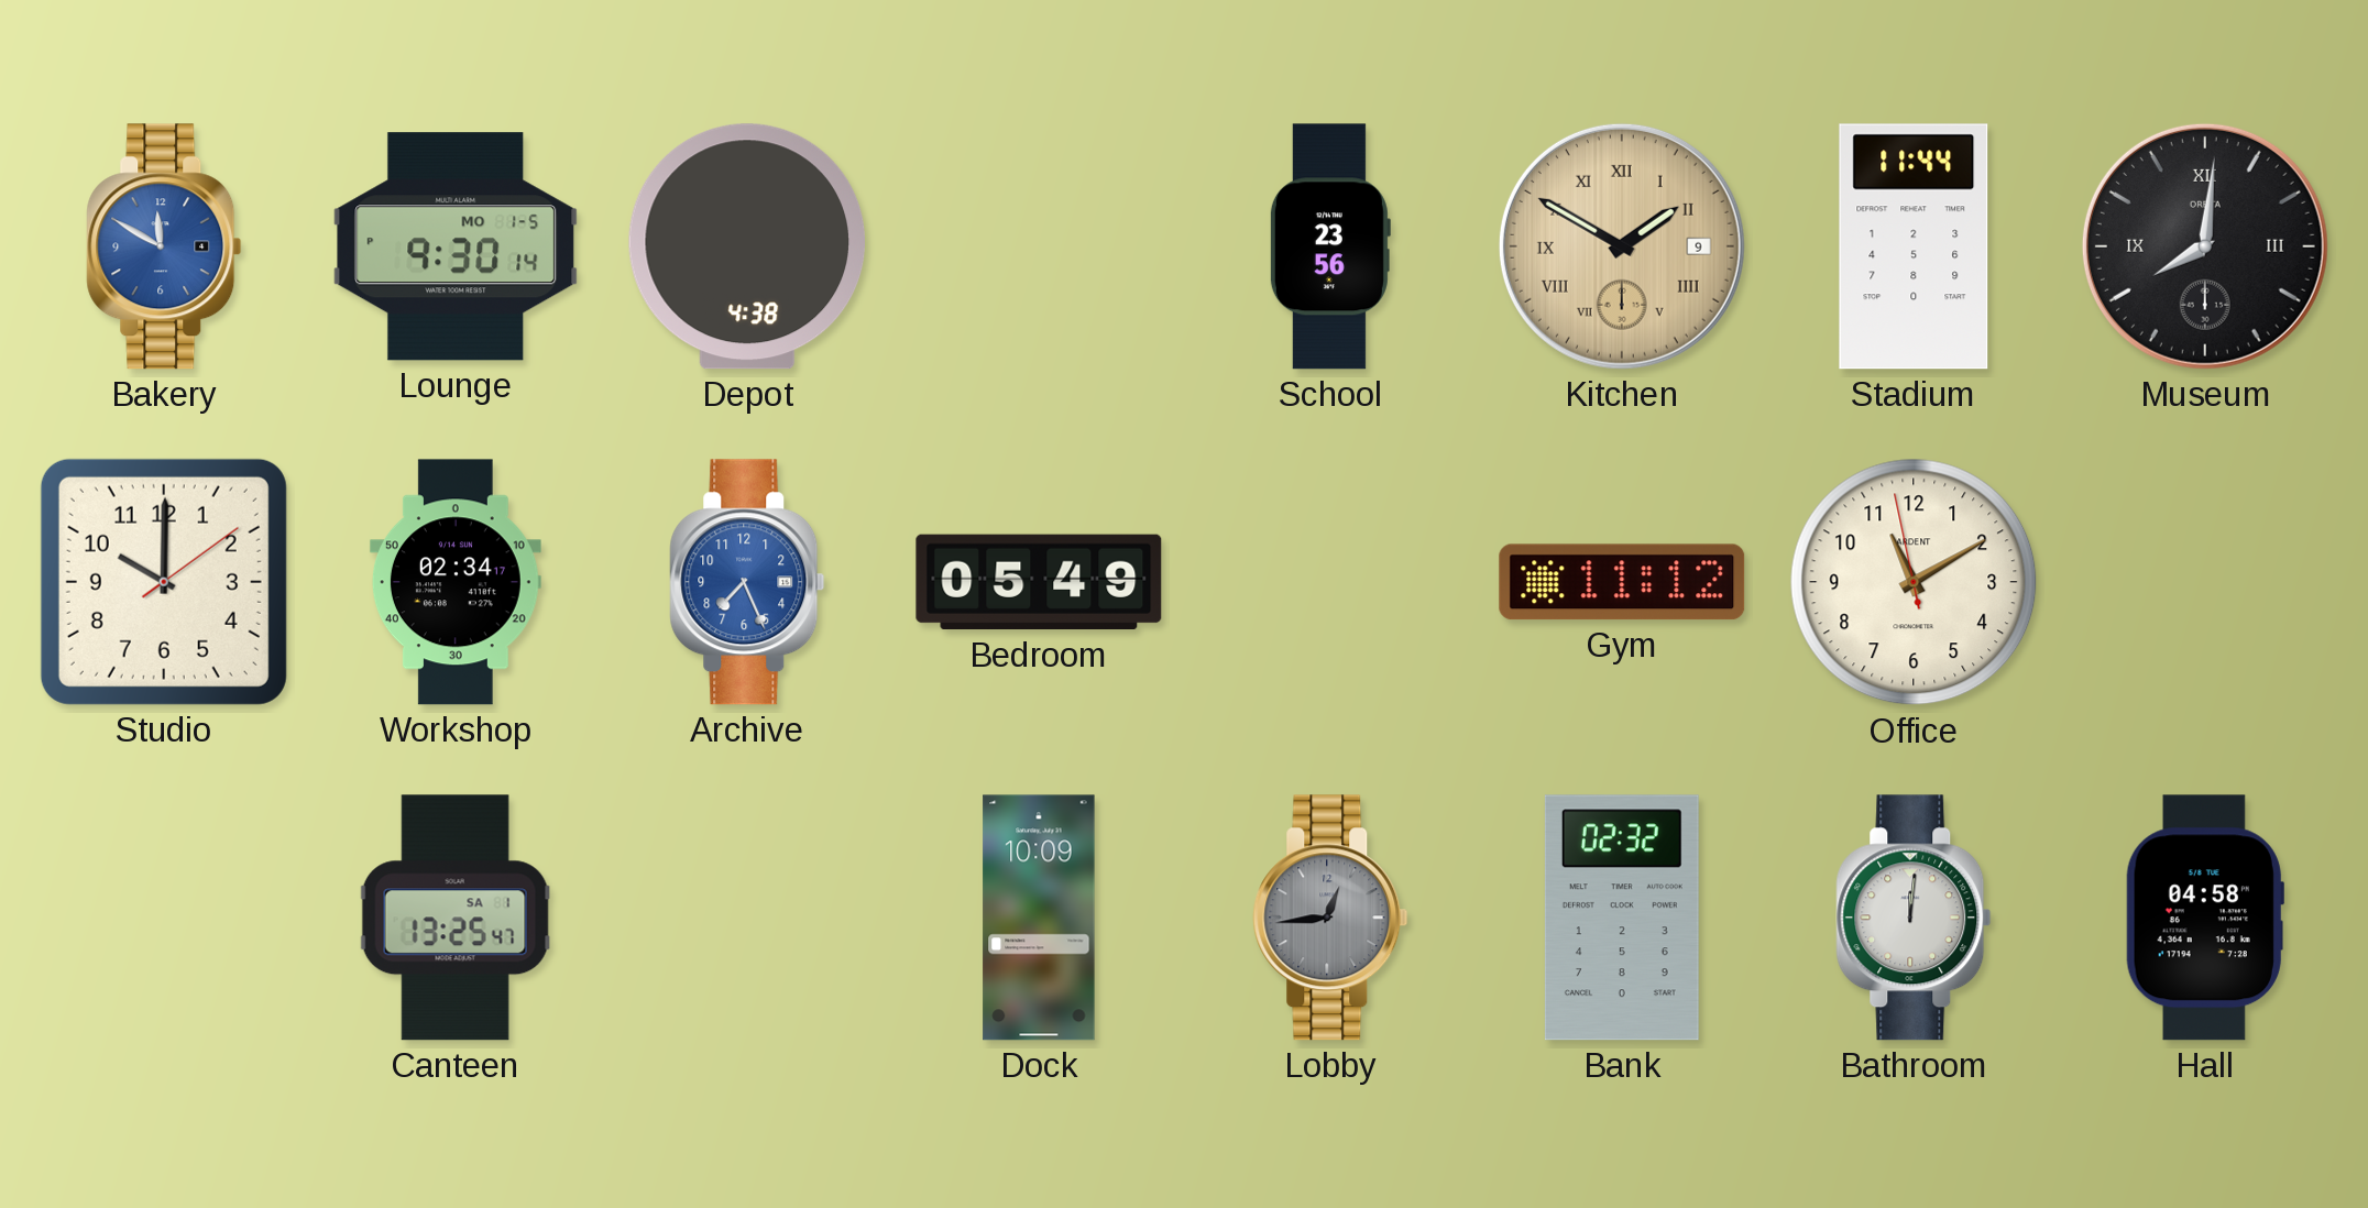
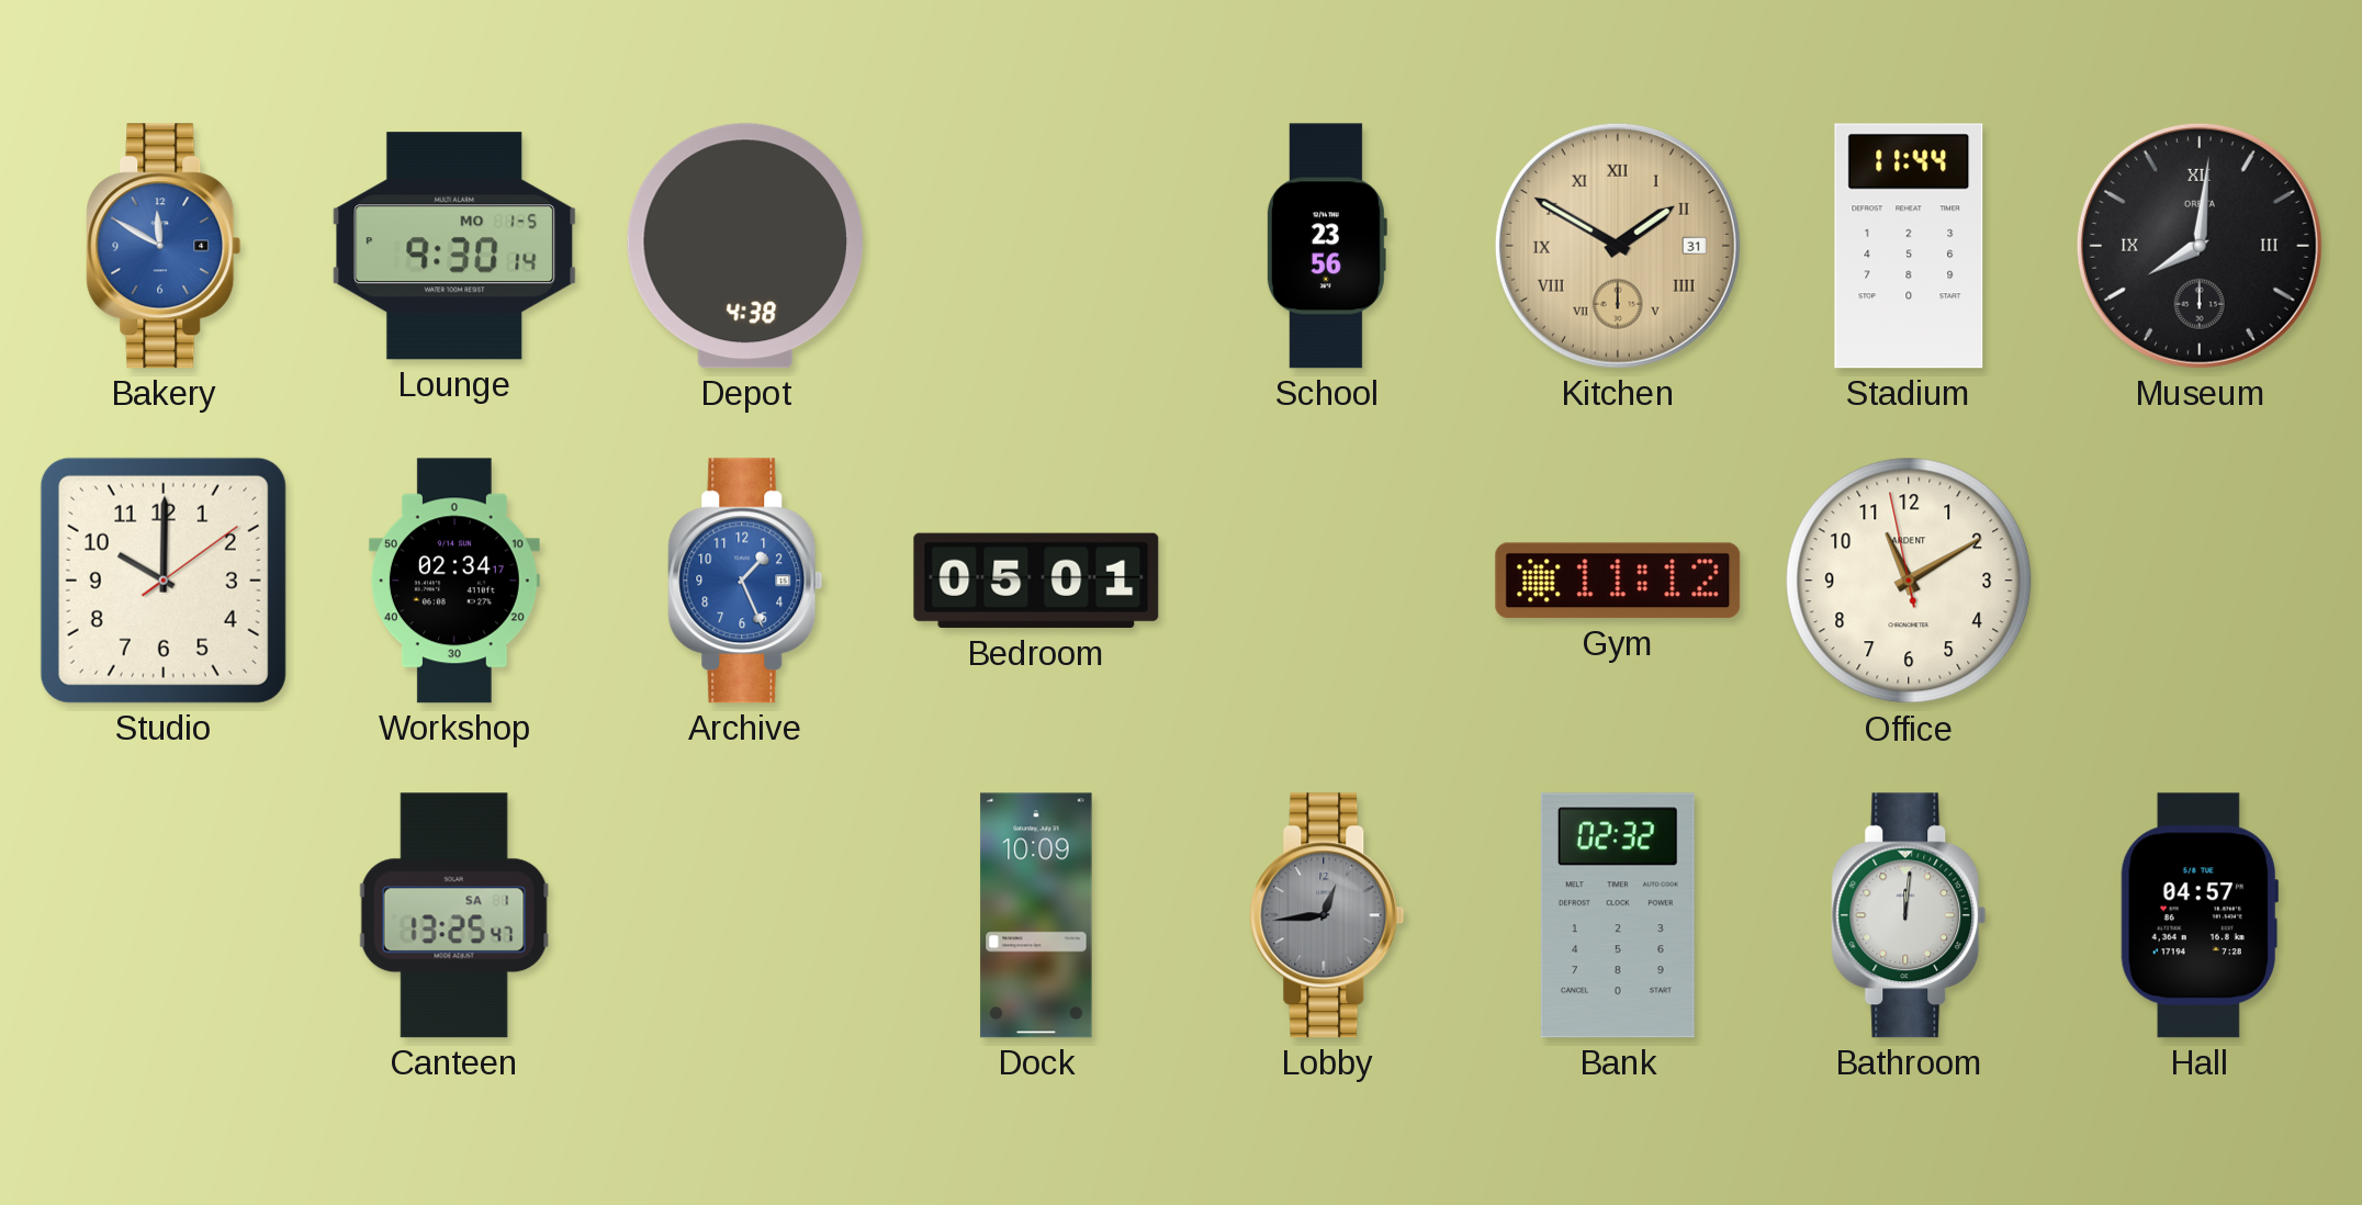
Kitchen date: 9 -> 31 (1618, 246)
Archive: 7:26 -> 1:26 (745, 581)
Bedroom: 05:49 -> 05:01 (1036, 581)
Hall: 04:58 -> 04:57 (2200, 915)
